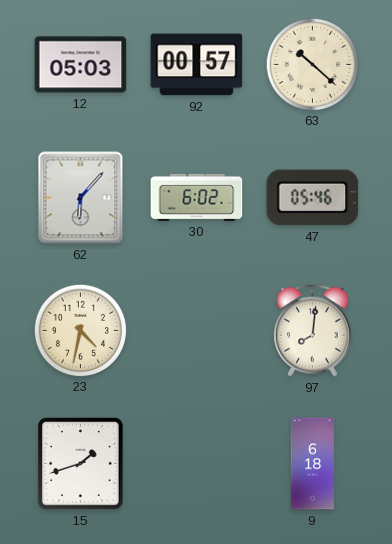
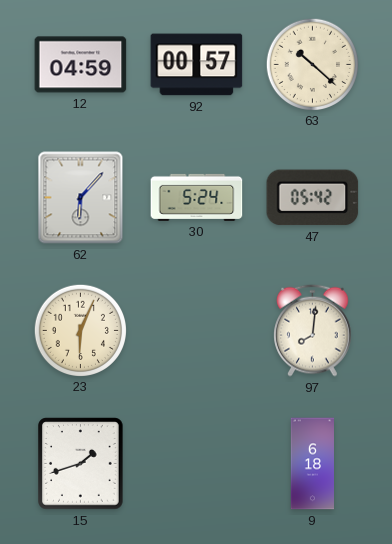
12: 05:03 -> 04:59 (81, 65)
30: 6:02 -> 5:24 (197, 197)
47: 05:46 -> 05:42 (313, 198)
23: 4:32 -> 6:04 (80, 330)
